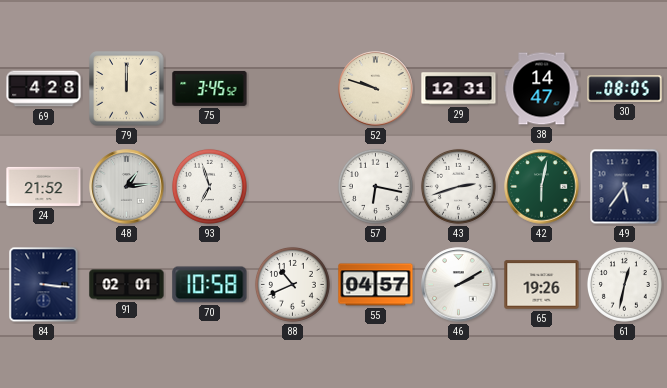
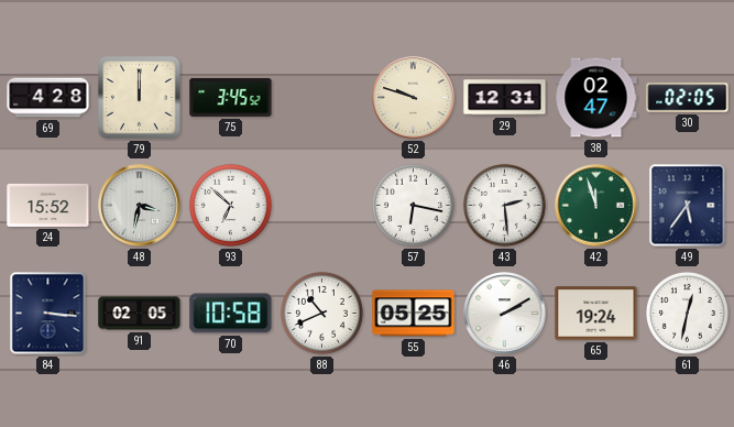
38: 14:47 -> 02:47 (596, 98)
30: 08:05 -> 02:05 (688, 98)
24: 21:52 -> 15:52 (48, 205)
48: 1:14 -> 3:32 (140, 206)
93: 6:57 -> 6:52 (230, 205)
43: 2:42 -> 2:29 (504, 205)
42: 6:02 -> 11:57 (596, 206)
91: 02:01 -> 02:05 (140, 314)
55: 04:57 -> 05:25 (414, 314)
65: 19:26 -> 19:24 (596, 314)
